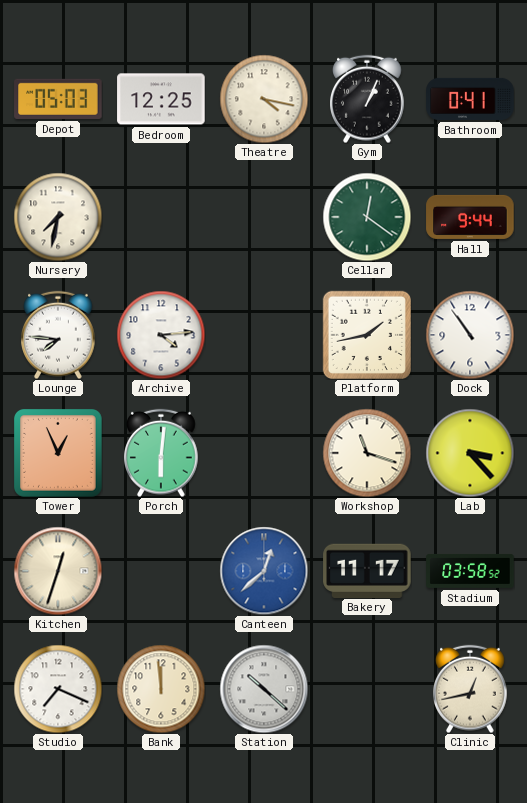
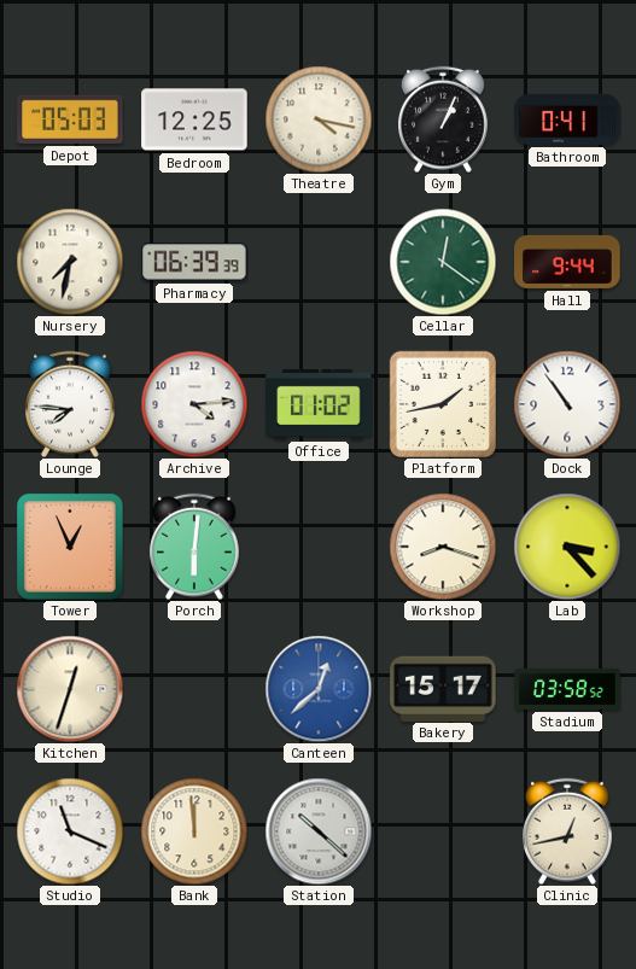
Pharmacy: none -> 06:39 (194, 262)
Office: none -> 01:02 (319, 404)
Workshop: 11:18 -> 8:18 (443, 547)
Bakery: 11:17 -> 15:17 (443, 688)
Studio: 7:19 -> 11:19 (70, 831)
